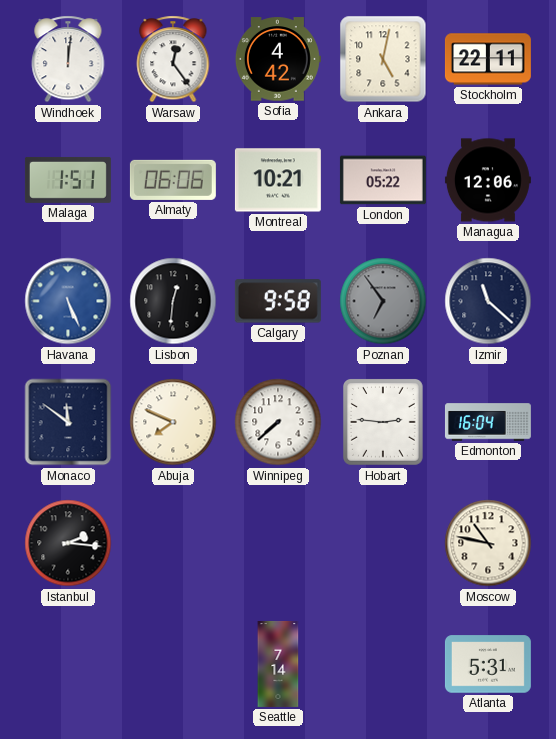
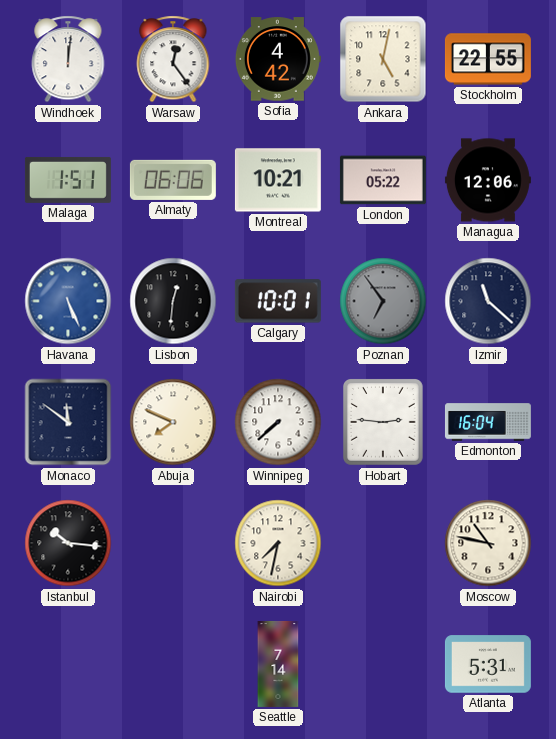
Stockholm: 22:11 -> 22:55 (488, 59)
Calgary: 9:58 -> 10:01 (278, 301)
Istanbul: 2:16 -> 10:16 (68, 543)
Nairobi: none -> 7:32 (278, 543)
